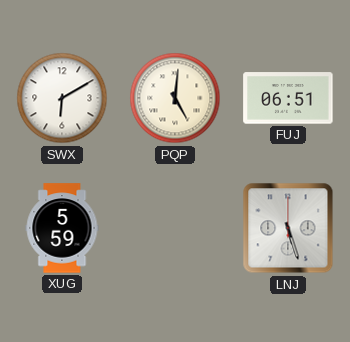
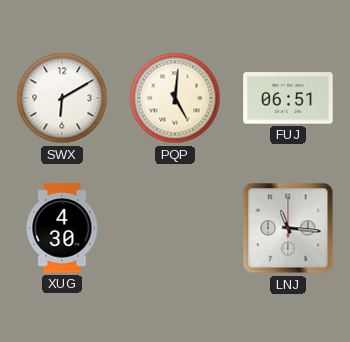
XUG: 5:59 -> 4:30 (62, 228)
LNJ: 5:27 -> 11:16 (288, 228)
